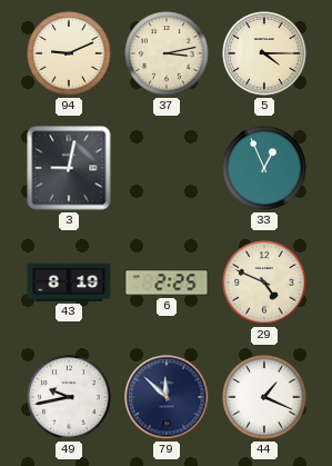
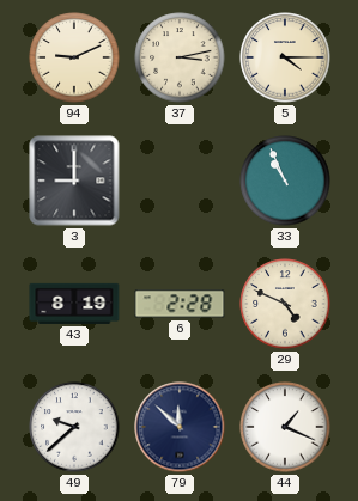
3: 9:02 -> 9:00 (74, 181)
33: 12:56 -> 10:56 (285, 181)
6: 2:25 -> 2:28 (180, 304)
49: 9:43 -> 9:38 (74, 427)
